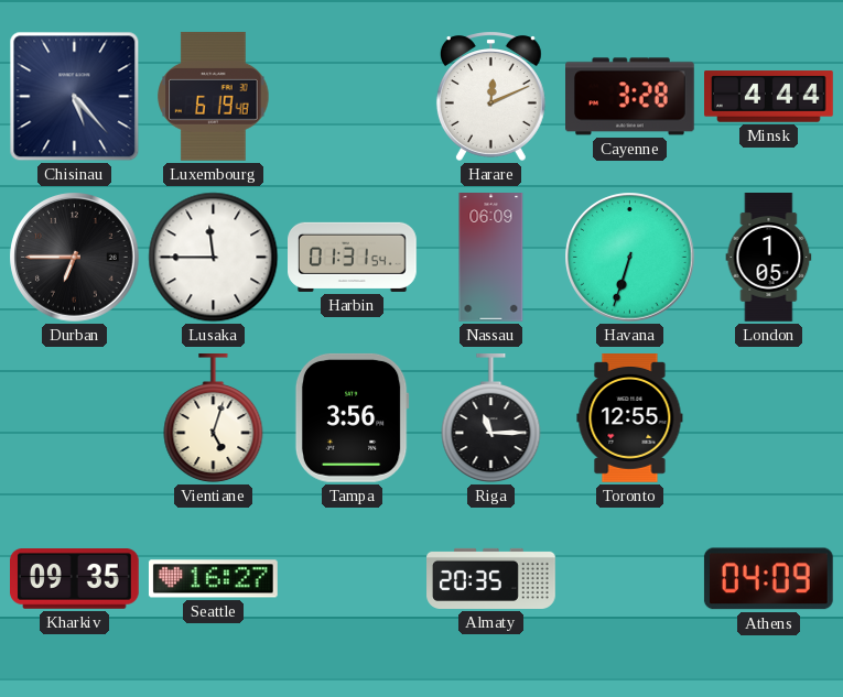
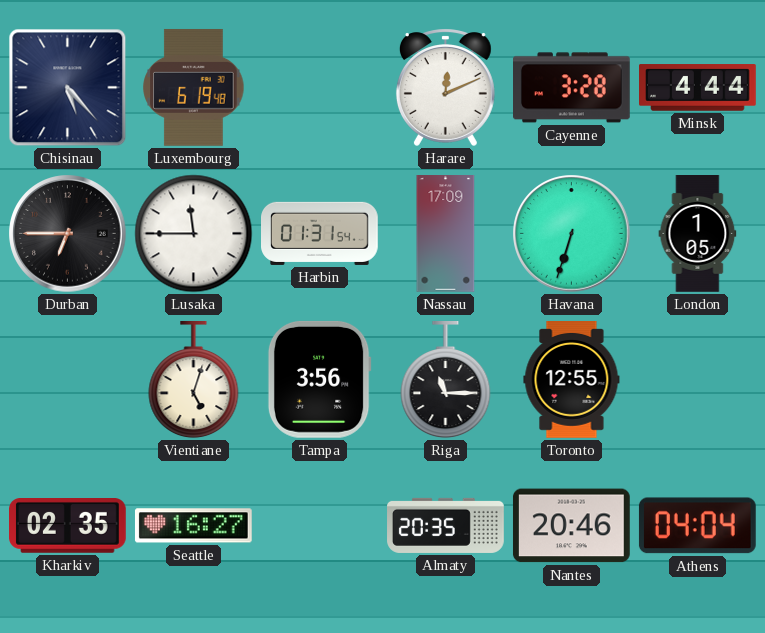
Nassau: 06:09 -> 17:09 (446, 234)
Kharkiv: 09:35 -> 02:35 (68, 526)
Nantes: none -> 20:46 (571, 526)
Athens: 04:09 -> 04:04 (697, 526)
